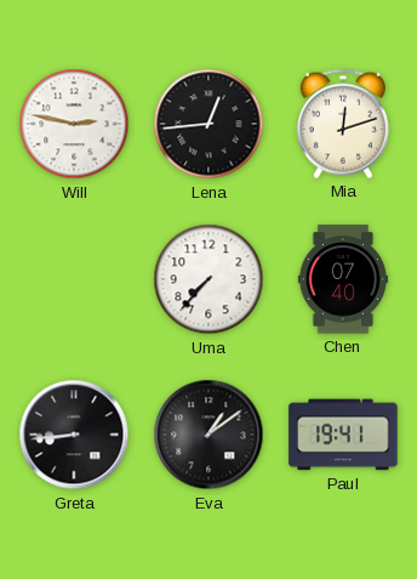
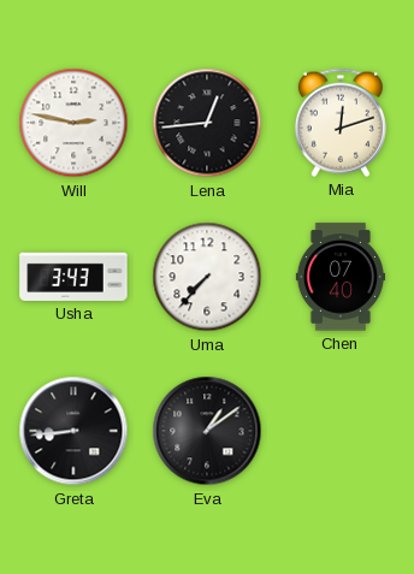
Usha: none -> 3:43 (73, 277)
Paul: 19:41 -> none (343, 435)
